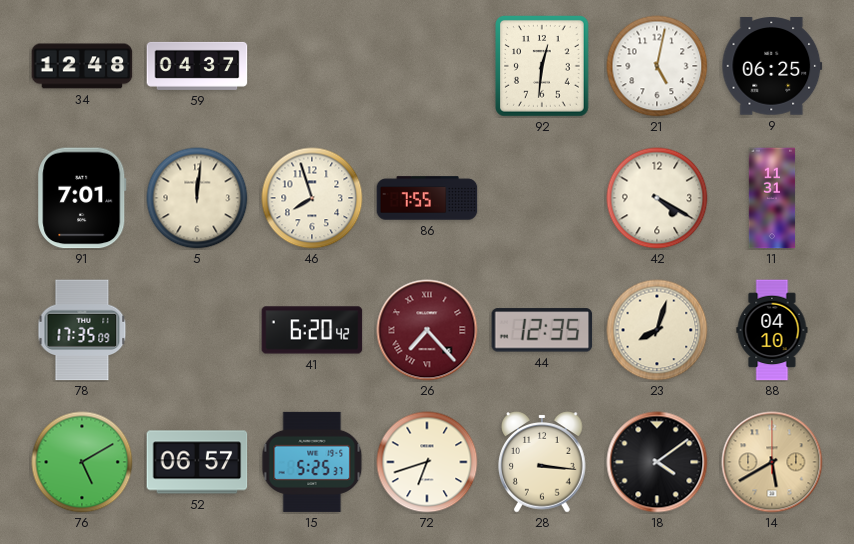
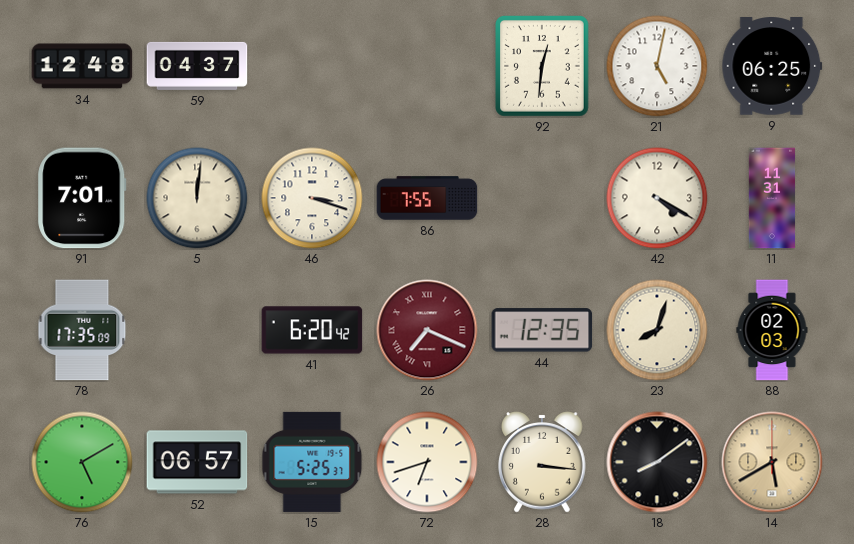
46: 7:57 -> 3:18 (312, 198)
26: 7:23 -> 7:19 (427, 330)
88: 04:10 -> 02:03 (772, 330)
18: 4:09 -> 8:09 (657, 462)
